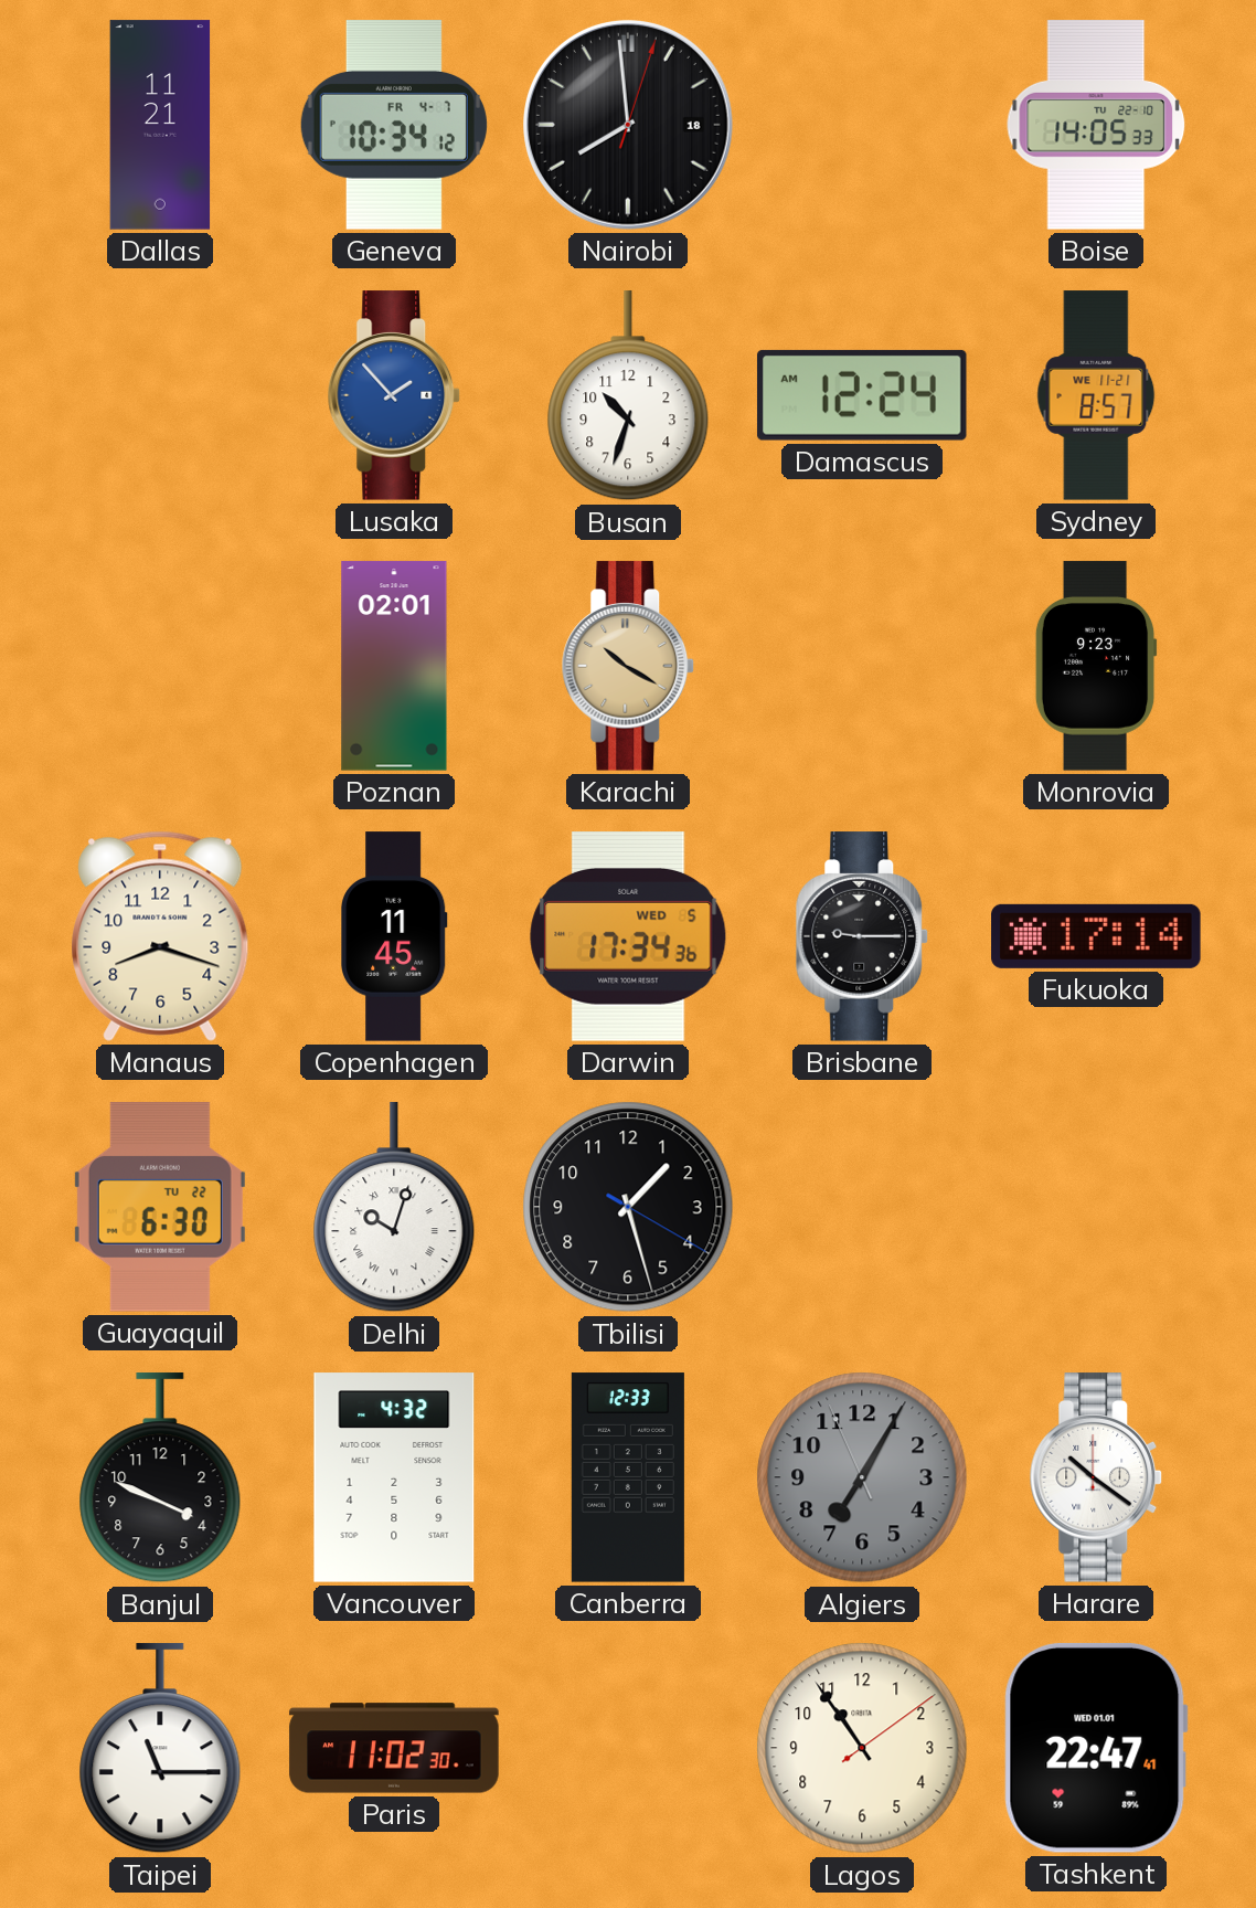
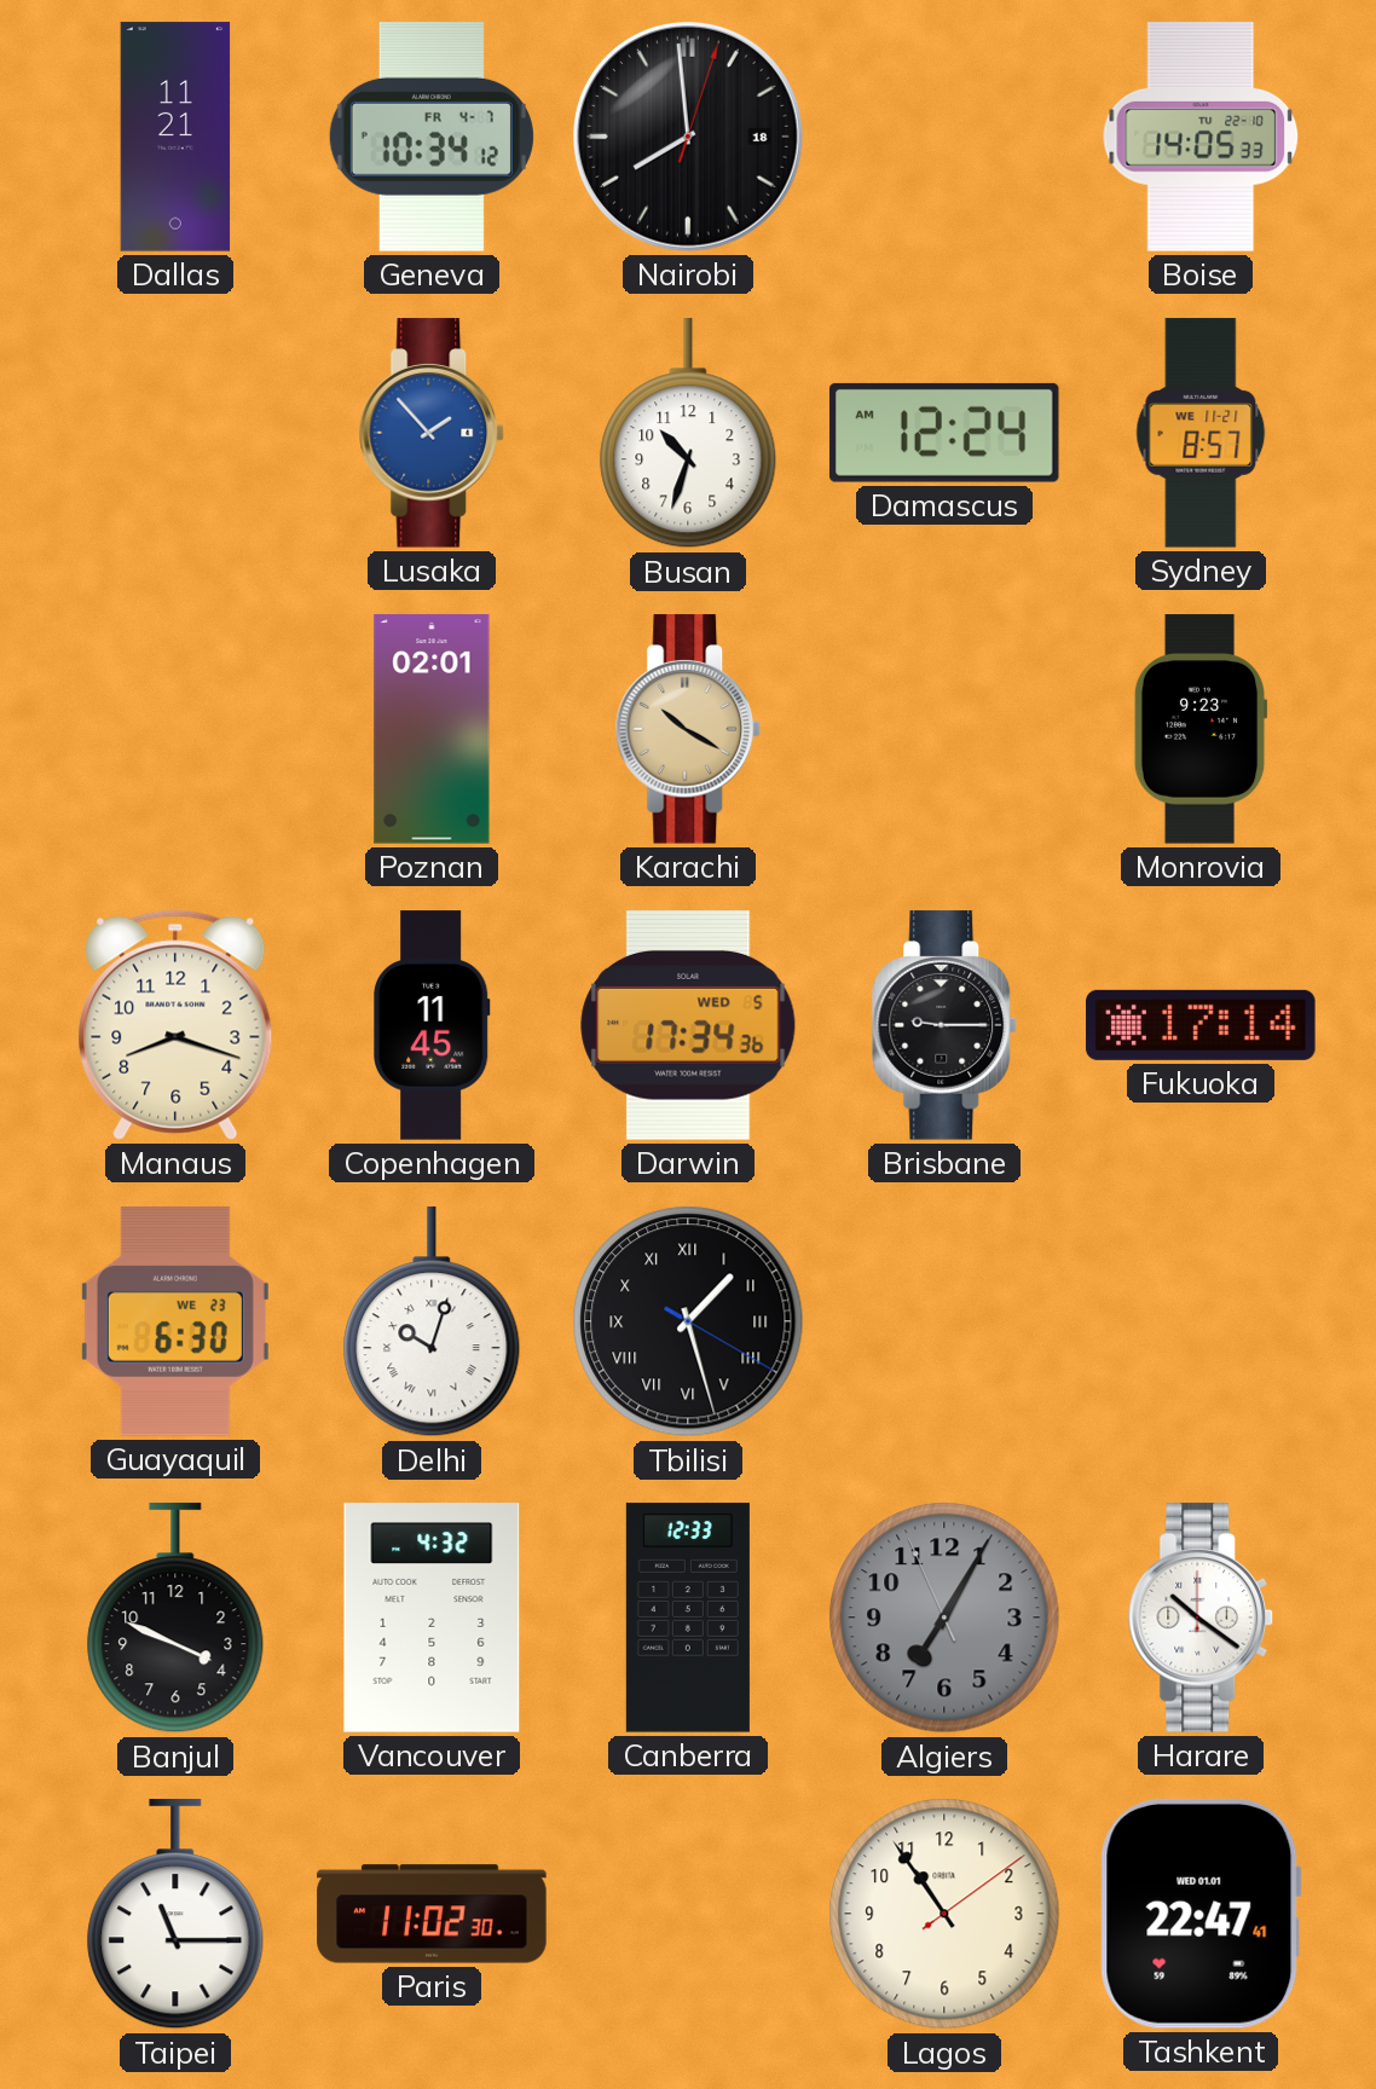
Guayaquil date: TU 22 -> WE 23 (175, 1321)
Tbilisi numerals: Arabic -> Roman (688, 1321)
